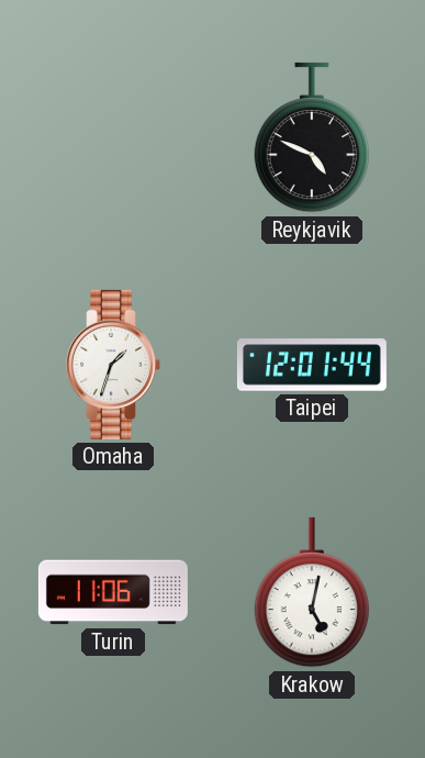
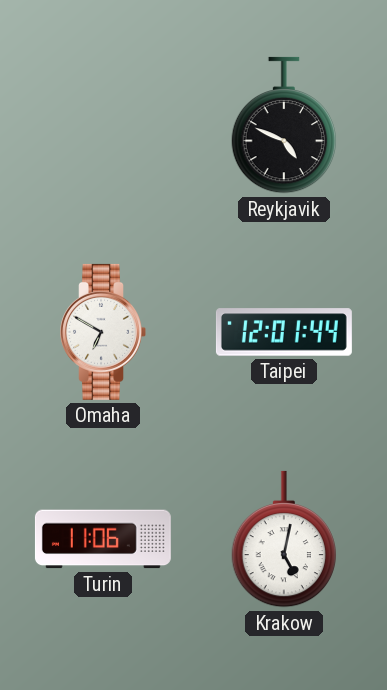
Omaha: 1:33 -> 6:50 (103, 332)
